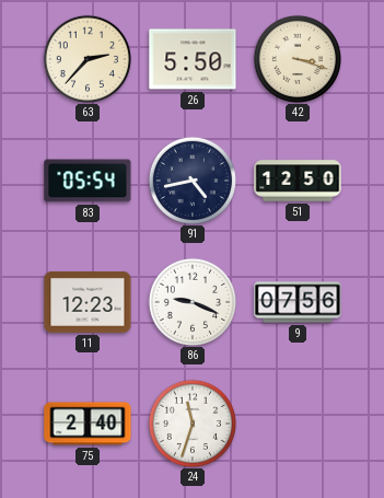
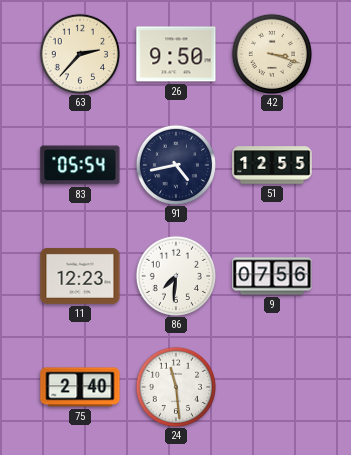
26: 5:50 -> 9:50 (176, 54)
51: 12:50 -> 12:55 (272, 165)
86: 9:19 -> 7:31 (175, 275)
24: 11:33 -> 11:29 (175, 386)
